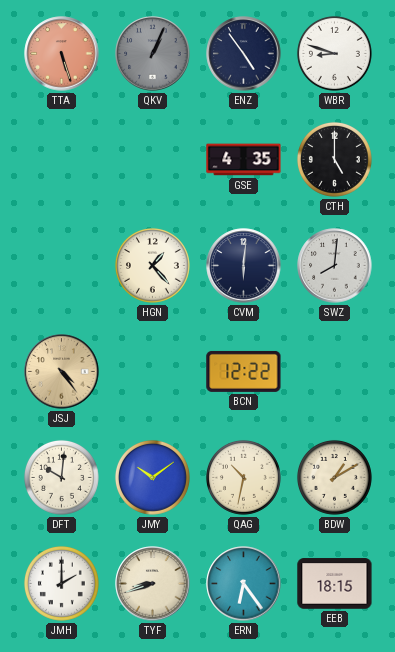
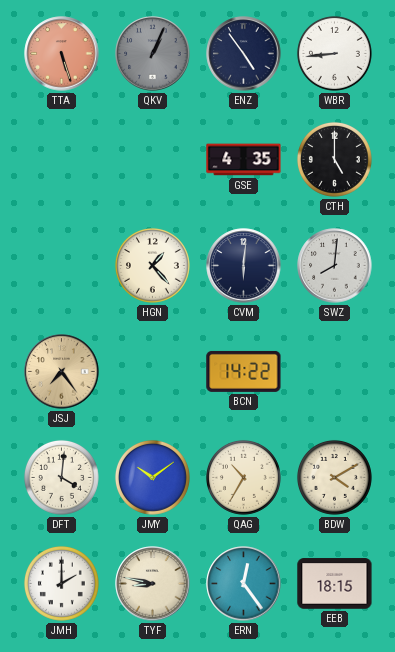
WBR: 8:48 -> 8:44 (334, 53)
JSJ: 4:24 -> 7:24 (62, 372)
BCN: 12:22 -> 14:22 (244, 371)
DFT: 10:01 -> 4:01 (61, 477)
QAG: 10:32 -> 10:35 (243, 477)
BDW: 1:10 -> 4:10 (334, 477)
TYF: 8:42 -> 8:47 (153, 584)
ERN: 6:24 -> 12:24 (244, 584)
